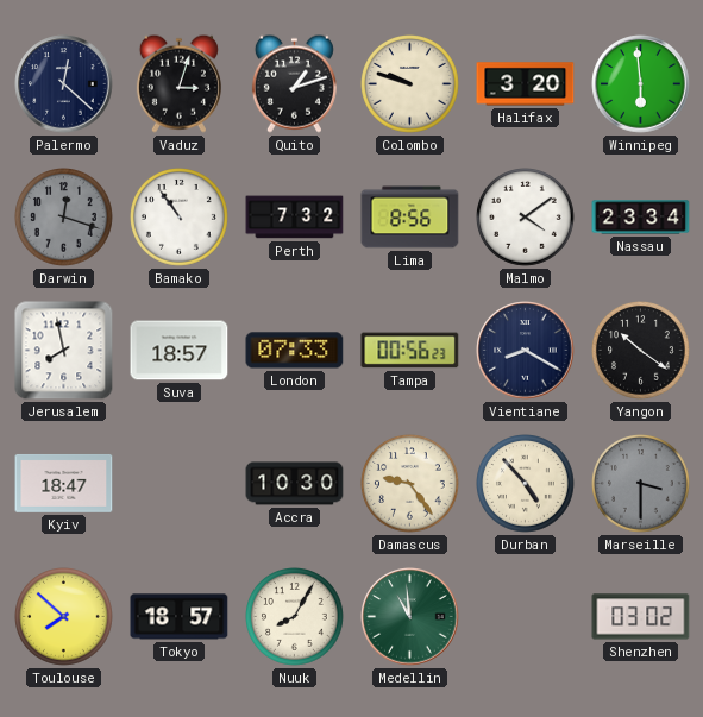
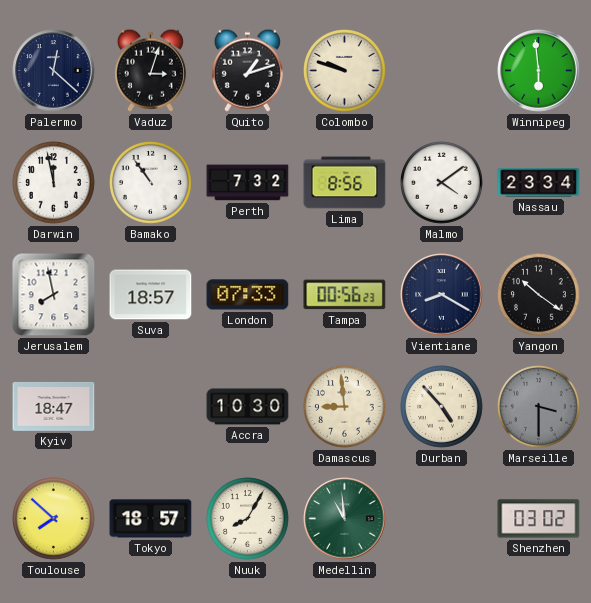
Halifax: 3:20 -> none (526, 84)
Darwin: 12:18 -> 11:58 (54, 183)
Darwin dial: grey -> white (54, 183)
Damascus: 9:24 -> 8:59 (345, 407)
